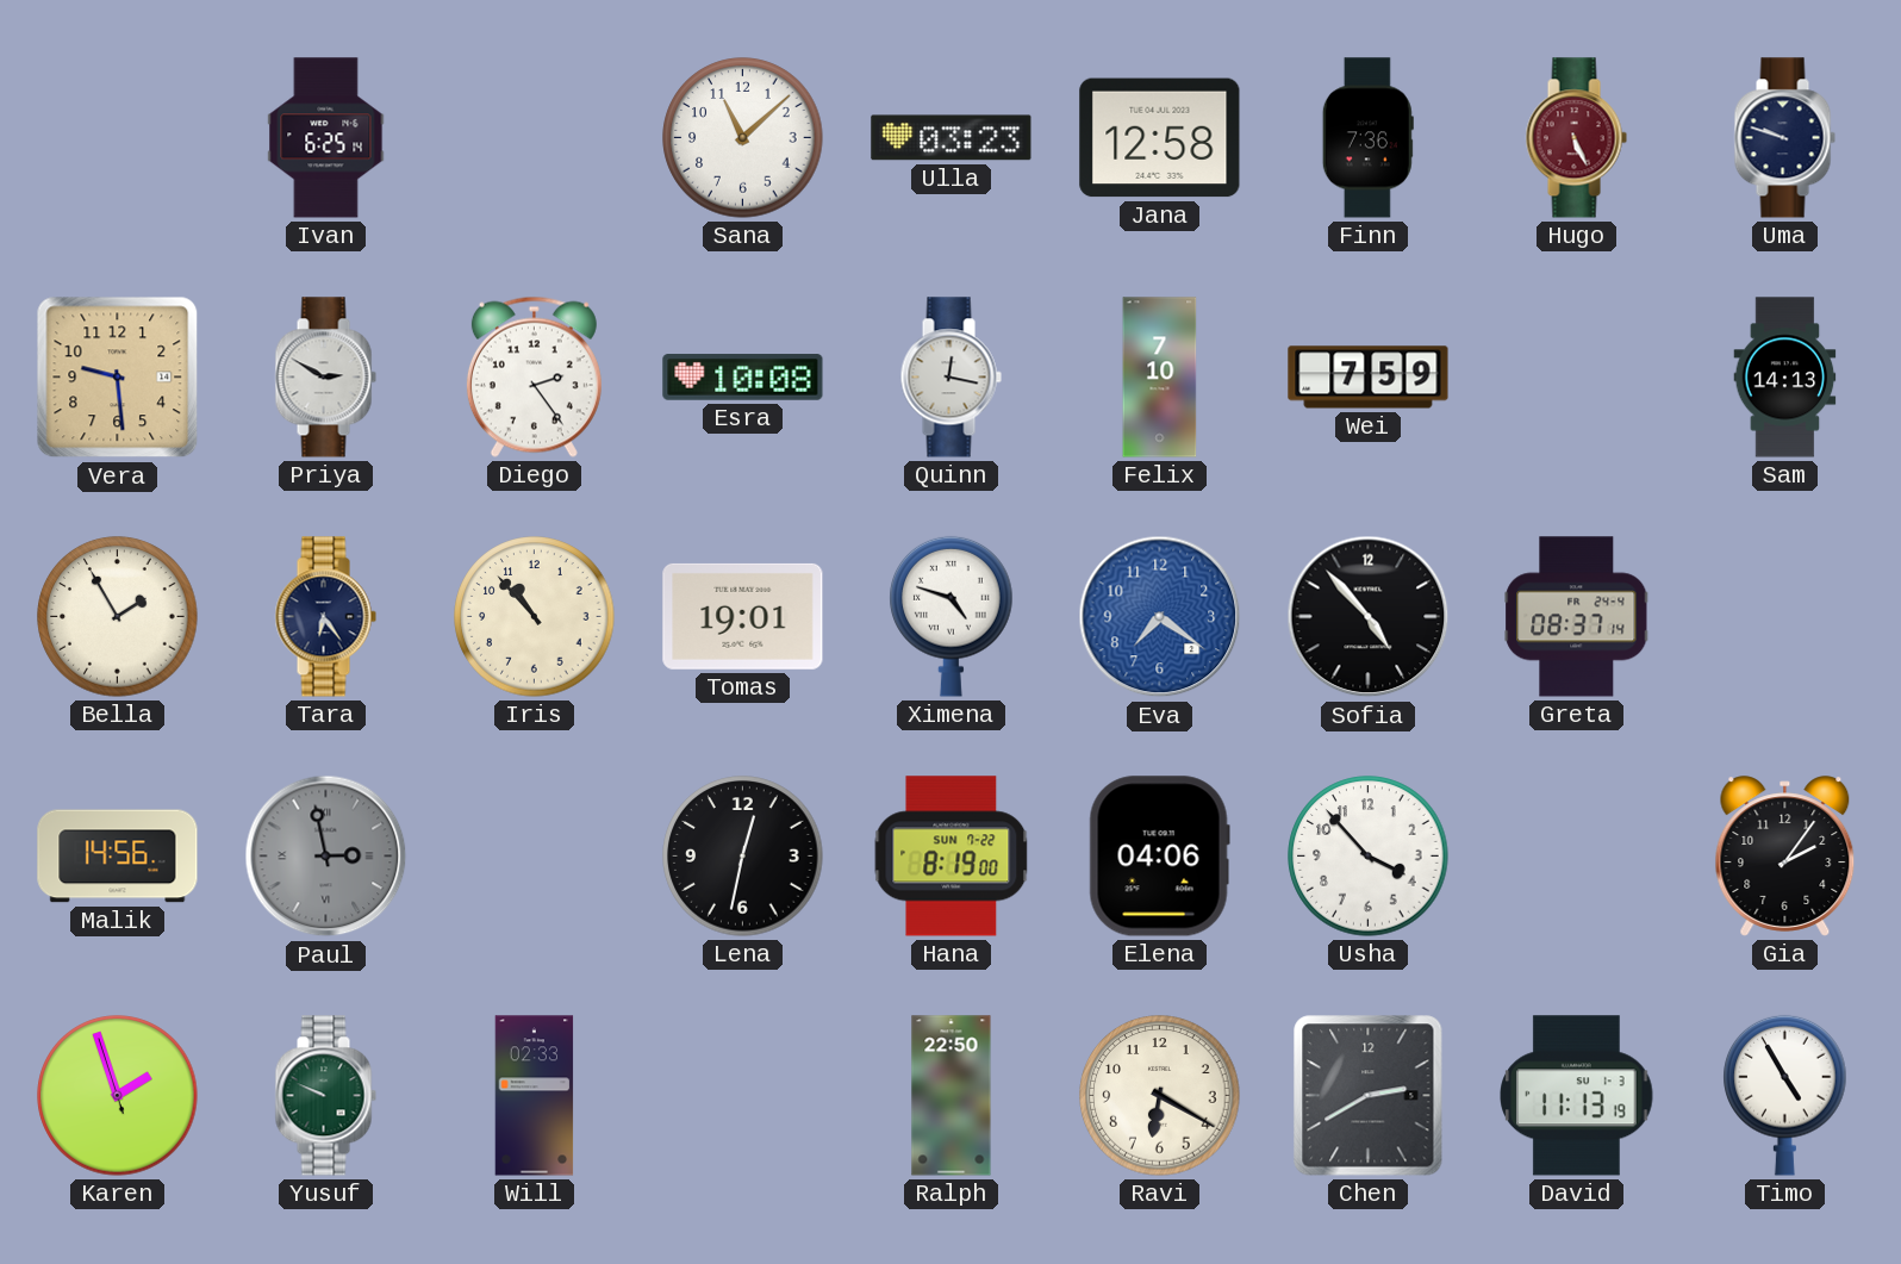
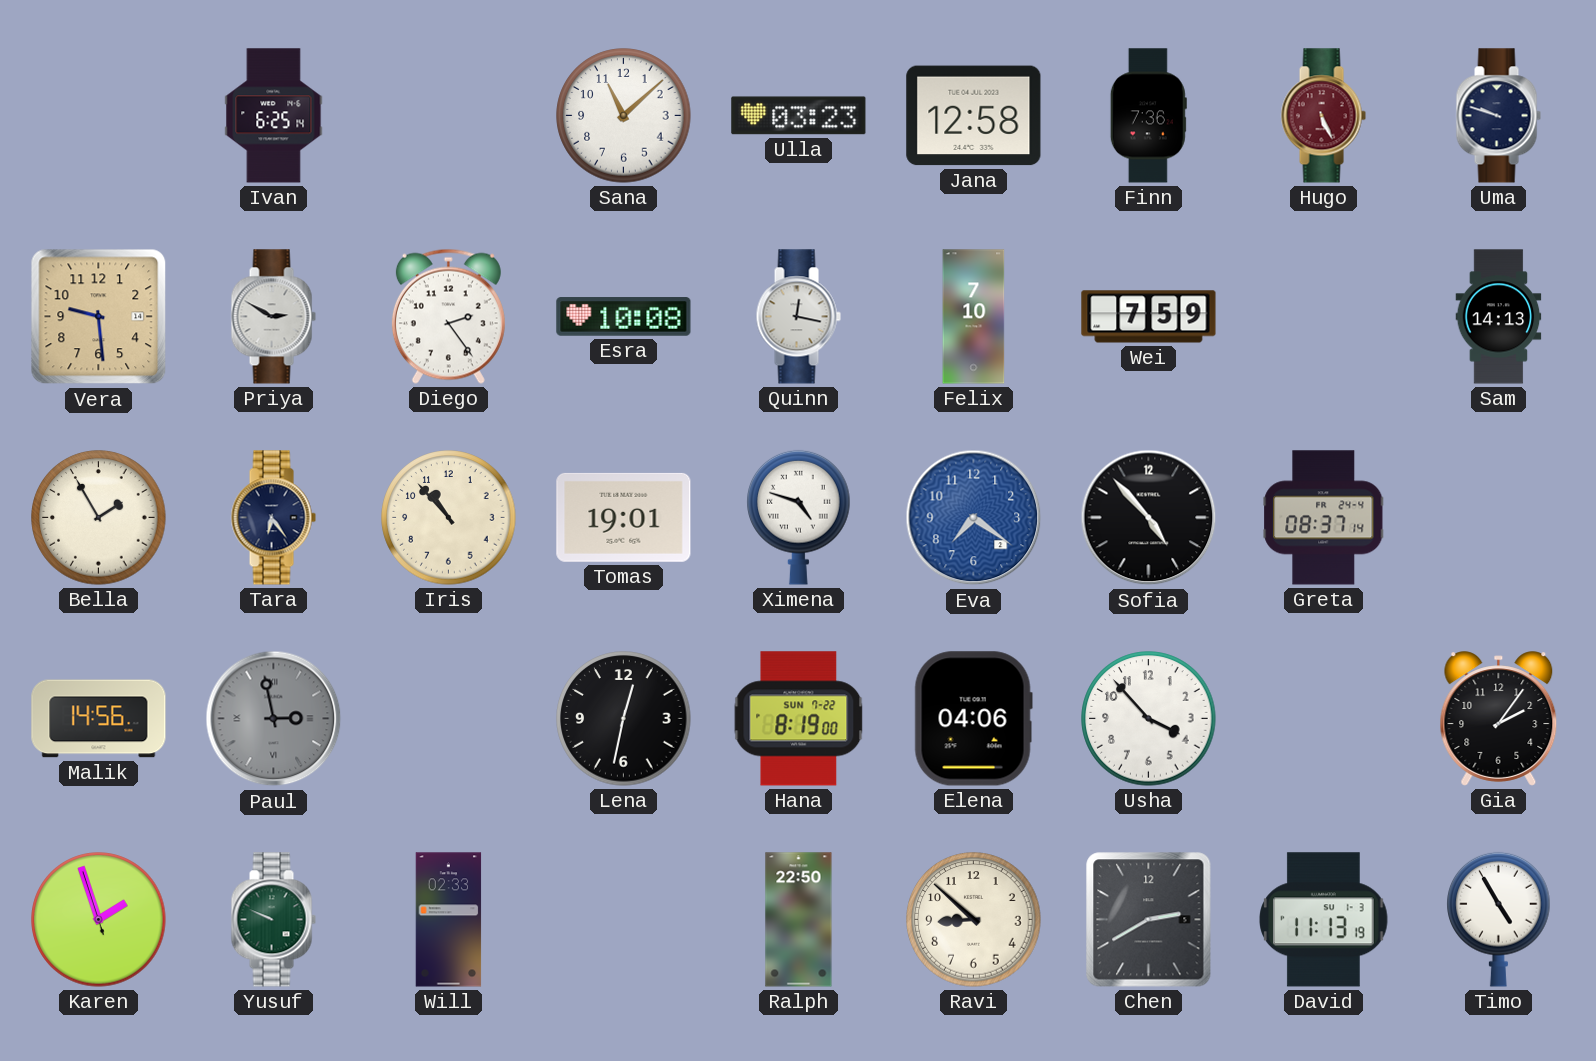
Ravi: 6:20 -> 8:52 (974, 920)
